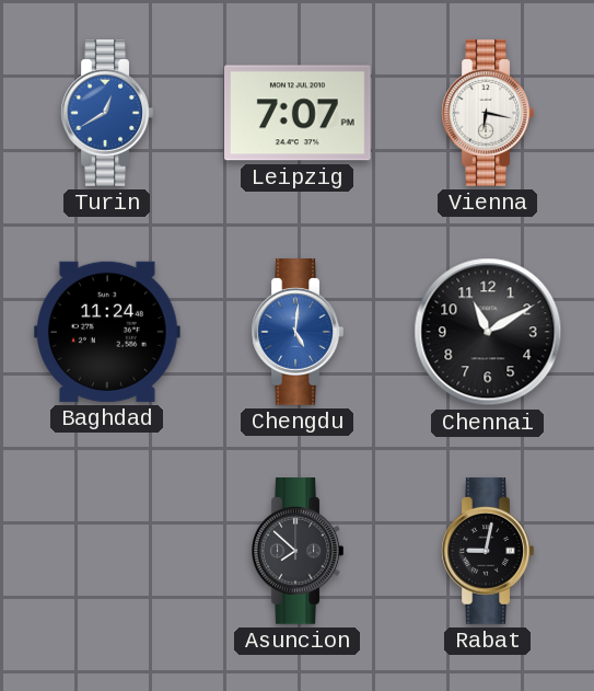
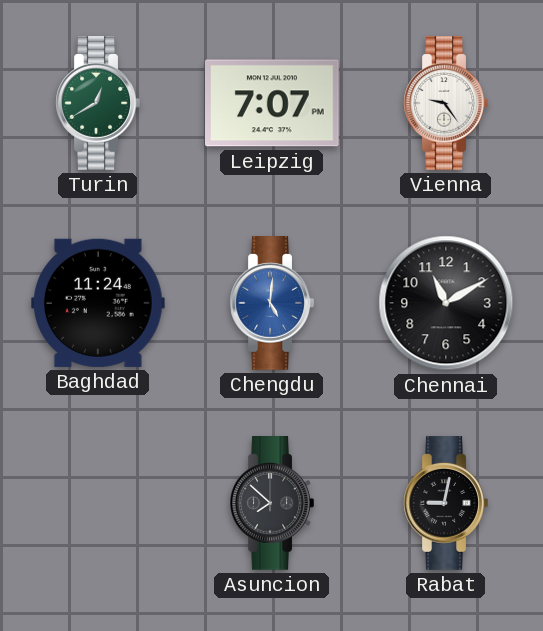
Turin dial: blue -> green (98, 104)
Vienna: 6:17 -> 9:24 (446, 104)
